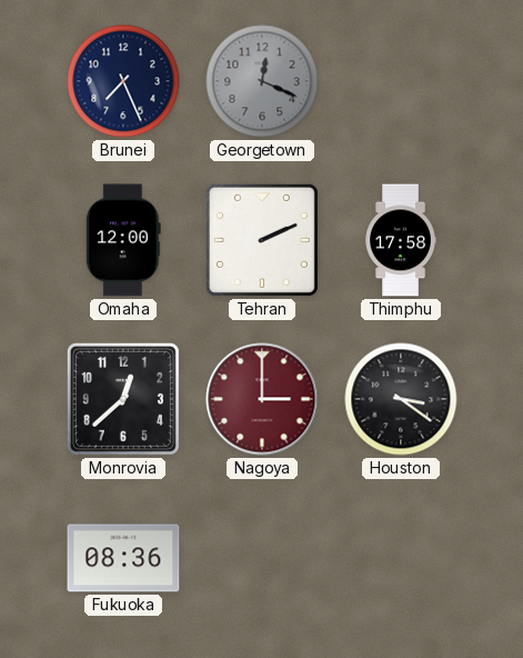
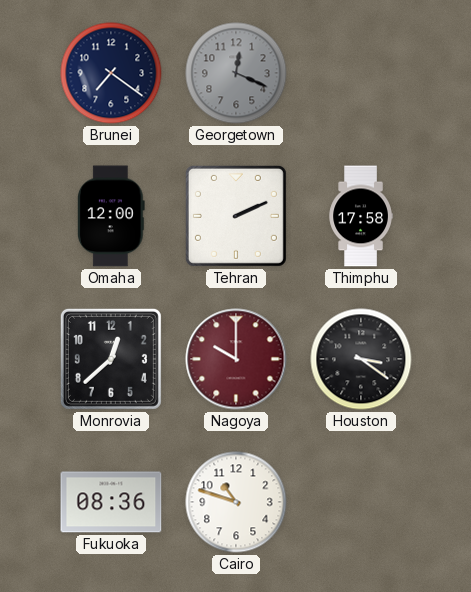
Brunei: 7:26 -> 7:21 (111, 73)
Nagoya: 3:00 -> 10:00 (236, 359)
Cairo: none -> 10:48 (236, 502)
